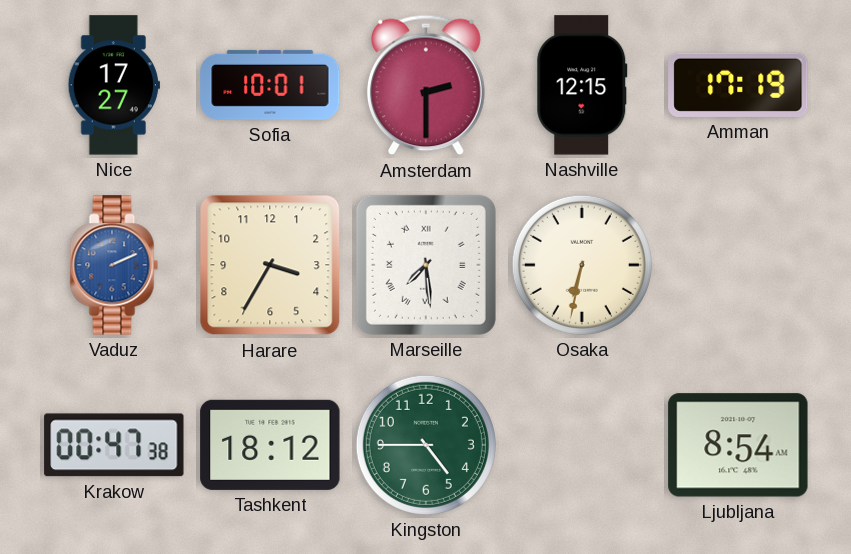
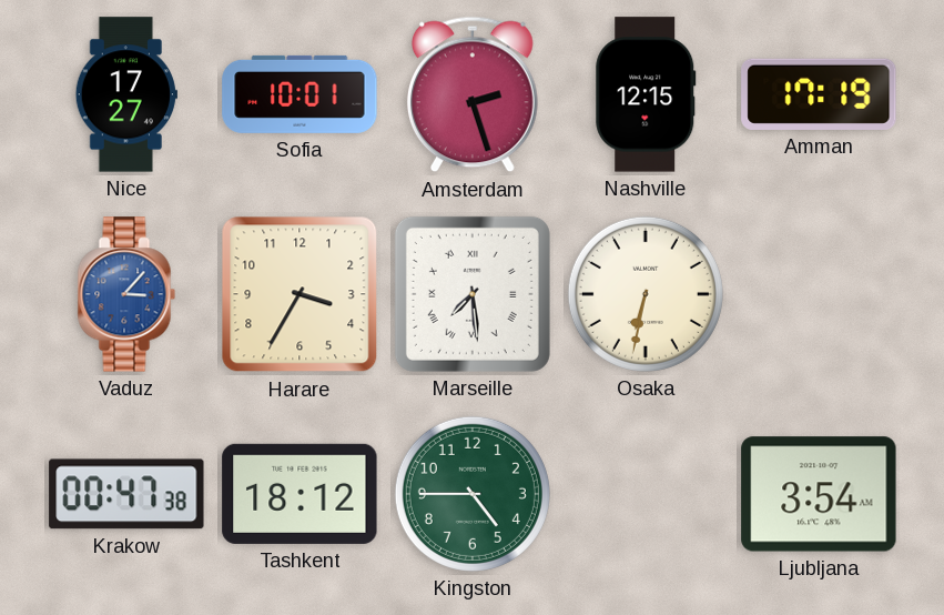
Amsterdam: 2:30 -> 2:27 (473, 94)
Vaduz: 2:11 -> 3:07 (126, 294)
Ljubljana: 8:54 -> 3:54 (819, 494)
